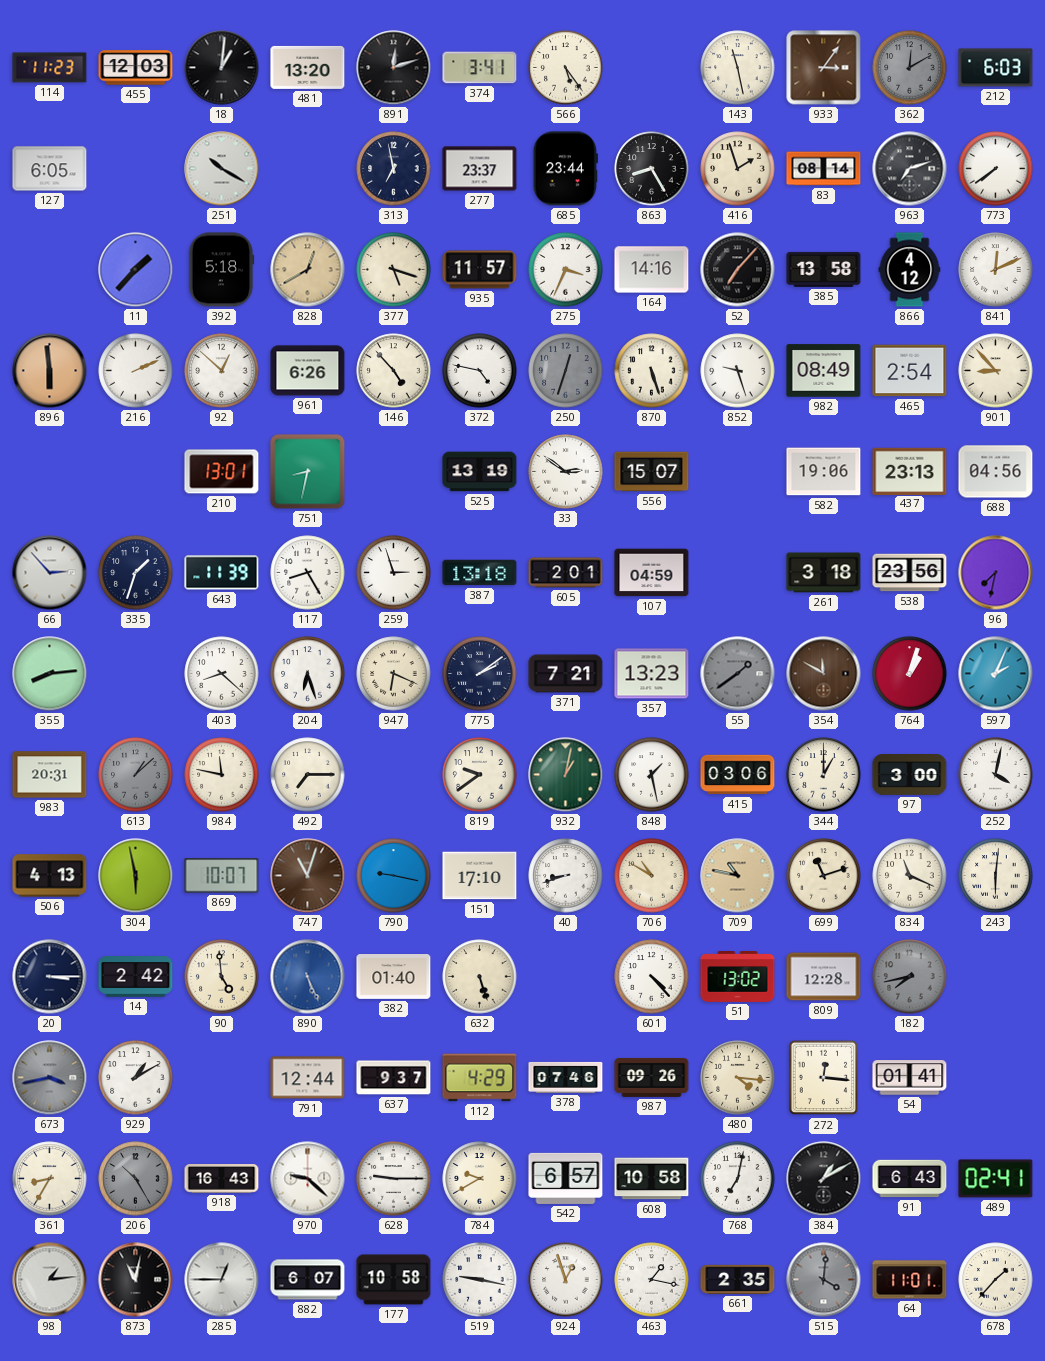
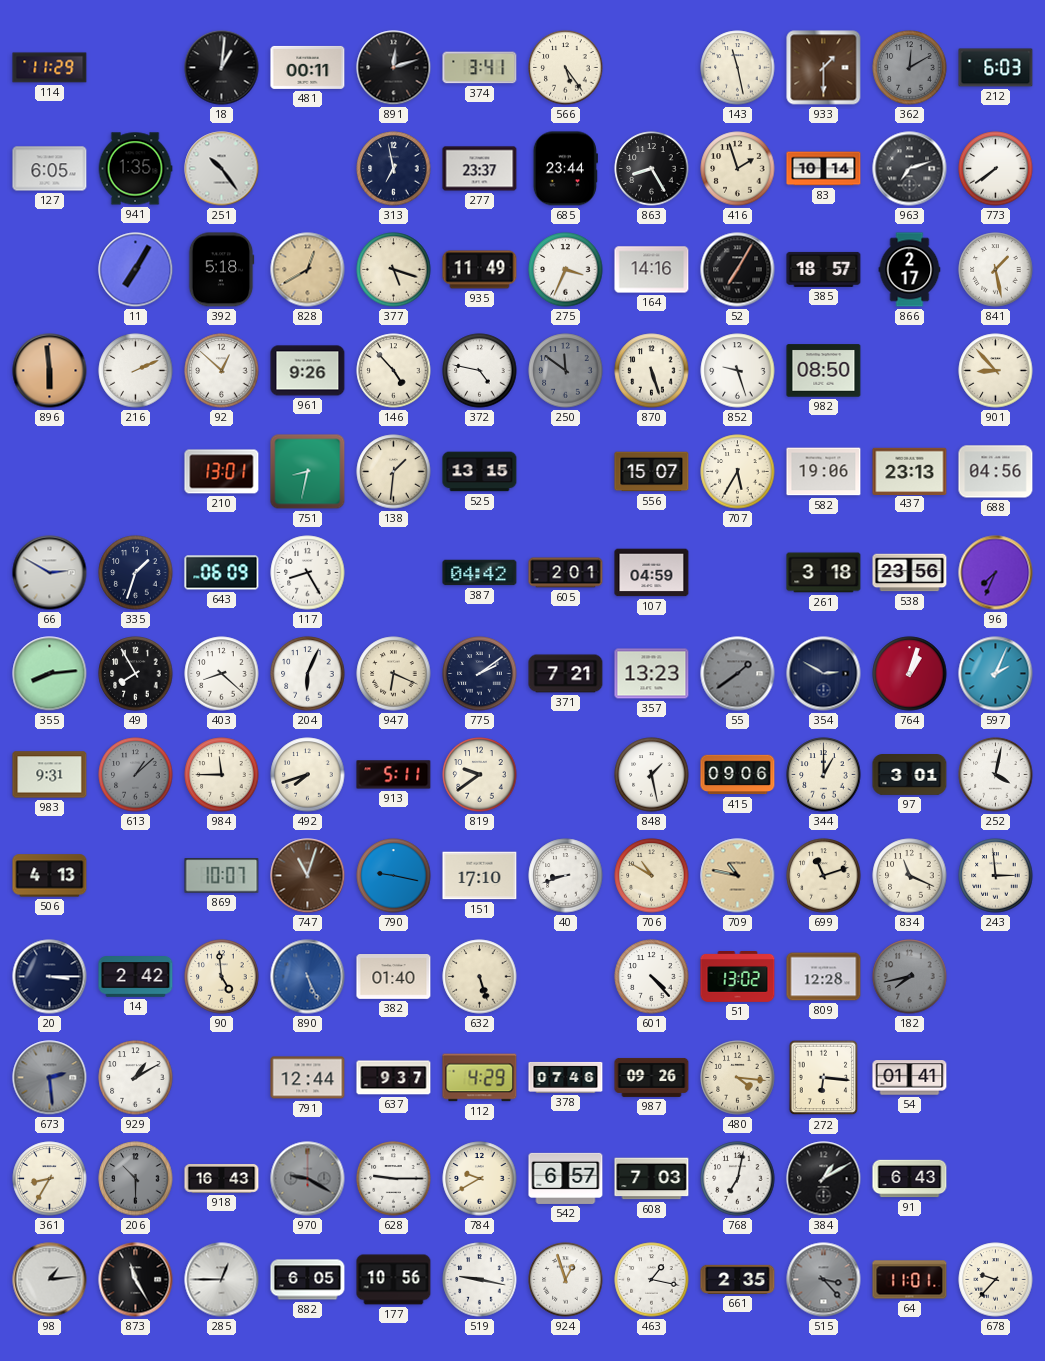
114: 11:23 -> 11:29 (50, 68)
455: 12:03 -> none (136, 68)
481: 13:20 -> 00:11 (308, 67)
933: 3:06 -> 1:30 (824, 68)
941: none -> 1:35 (135, 169)
251: 10:20 -> 10:24 (222, 169)
83: 08:14 -> 10:14 (824, 169)
11: 1:37 -> 7:05 (136, 270)
935: 11:57 -> 11:49 (480, 270)
52: 7:07 -> 7:05 (738, 270)
385: 13:58 -> 18:57 (824, 269)
866: 4:12 -> 2:17 (910, 270)
841: 12:11 -> 1:28 (996, 270)
961: 6:26 -> 9:26 (308, 371)
250: 12:33 -> 11:51 (566, 371)
982: 08:49 -> 08:50 (824, 371)
465: 2:54 -> none (910, 371)
138: none -> 1:31 (394, 472)
525: 13:19 -> 13:15 (480, 472)
33: 2:51 -> none (566, 472)
707: none -> 5:35 (738, 472)
66: 2:53 -> 2:50 (50, 573)
643: 11:39 -> 06:09 (222, 573)
259: 2:57 -> none (394, 573)
387: 13:18 -> 04:42 (480, 573)
96: 7:32 -> 7:34 (996, 573)
49: none -> 7:55 (136, 674)
204: 6:27 -> 6:04 (308, 674)
354: 11:50 -> 2:50 (824, 674)
354 dial: brown -> navy (824, 674)
983: 20:31 -> 9:31 (50, 775)
984: 11:47 -> 11:45 (222, 775)
492: 7:15 -> 7:42 (308, 775)
913: none -> 5:11 (394, 775)
932: 1:02 -> none (566, 775)
415: 03:06 -> 09:06 (738, 775)
97: 3:00 -> 3:01 (910, 775)
304: 5:58 -> none (136, 876)
243: 6:01 -> 2:59 (996, 876)
673: 3:43 -> 2:29 (50, 1078)
272: 12:16 -> 6:16 (824, 1078)
206: 10:25 -> 10:30 (136, 1179)
970: 9:22 -> 9:20 (308, 1179)
970 dial: white -> grey (308, 1179)
608: 10:58 -> 7:03 (652, 1179)
489: 02:41 -> none (996, 1179)
873: 11:02 -> 11:25 (136, 1280)
882: 6:07 -> 6:05 (308, 1280)
177: 10:58 -> 10:56 (394, 1280)
515: 4:01 -> 3:23 (824, 1280)
678: 1:37 -> 9:37 (996, 1280)
